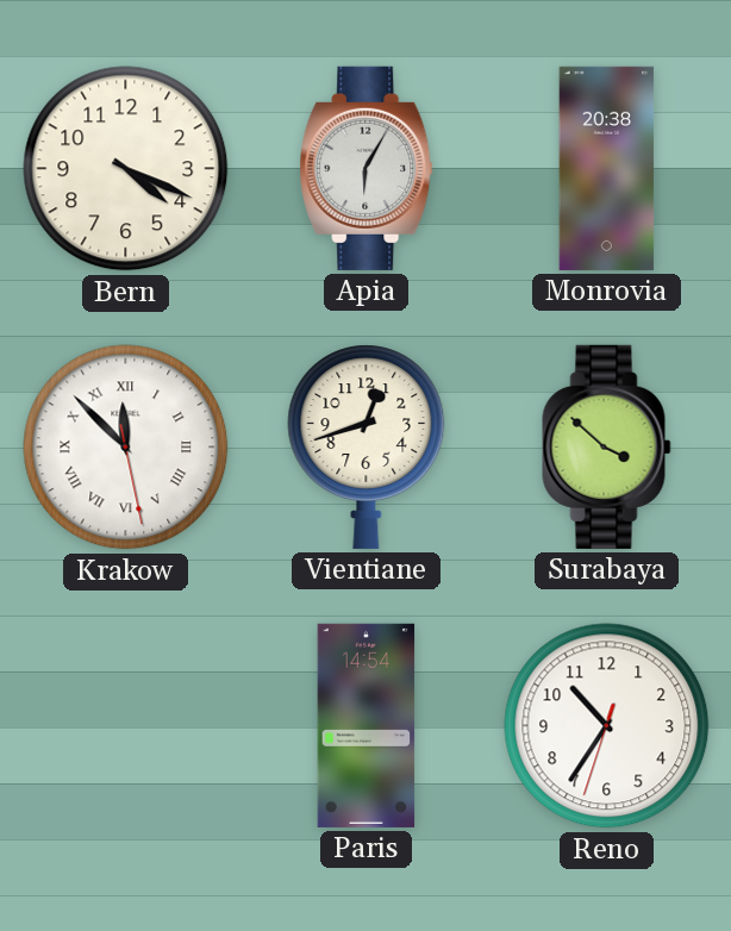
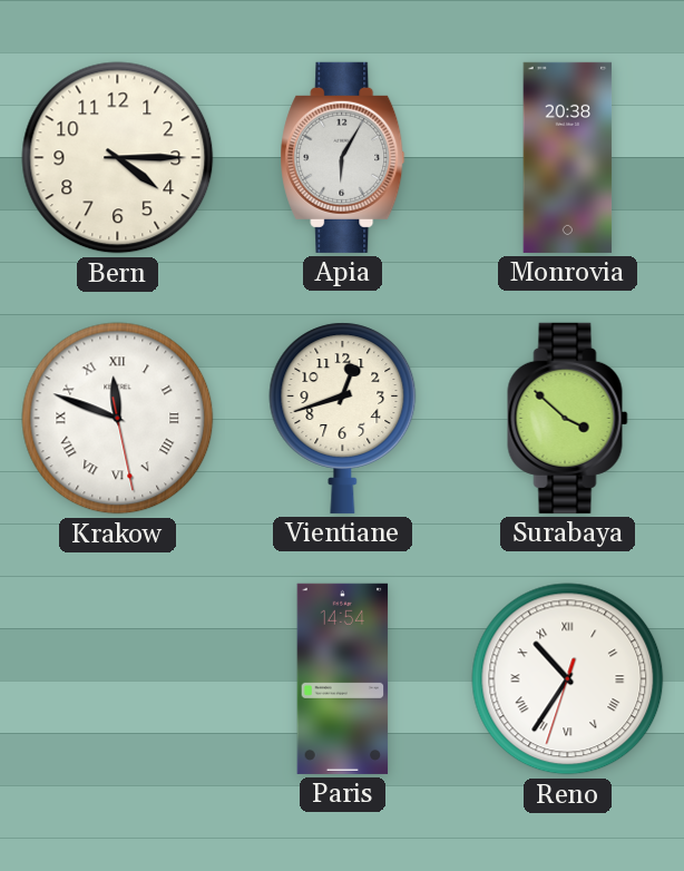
Bern: 4:19 -> 4:15 (118, 158)
Krakow: 11:52 -> 11:48 (118, 419)
Reno numerals: Arabic -> Roman (568, 679)
